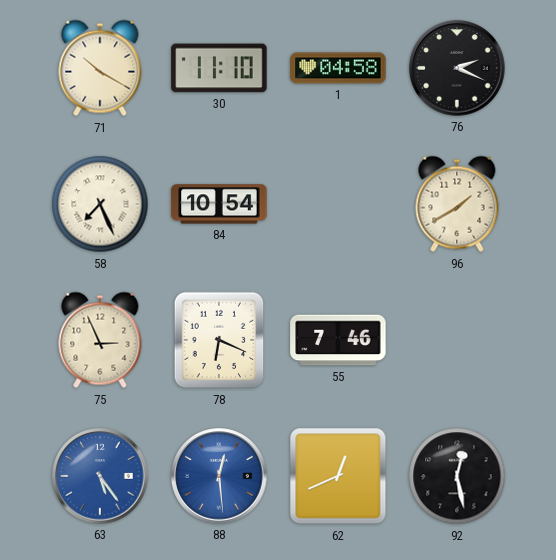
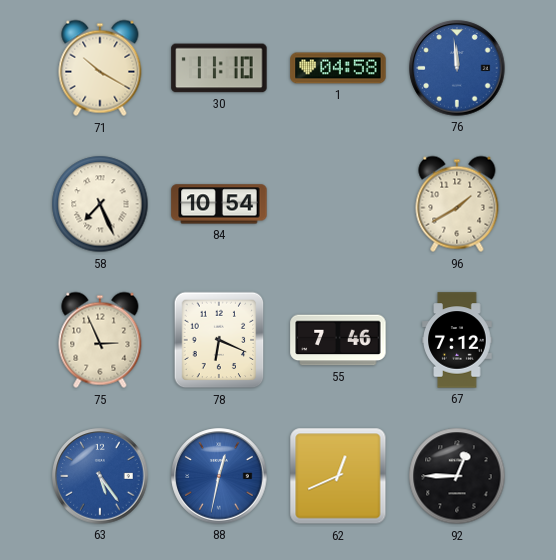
76: 2:19 -> 11:59 (457, 68)
76 dial: black -> blue (457, 68)
67: none -> 7:12 (457, 340)
88: 12:29 -> 12:32 (219, 476)
92: 12:28 -> 12:45 (457, 476)
